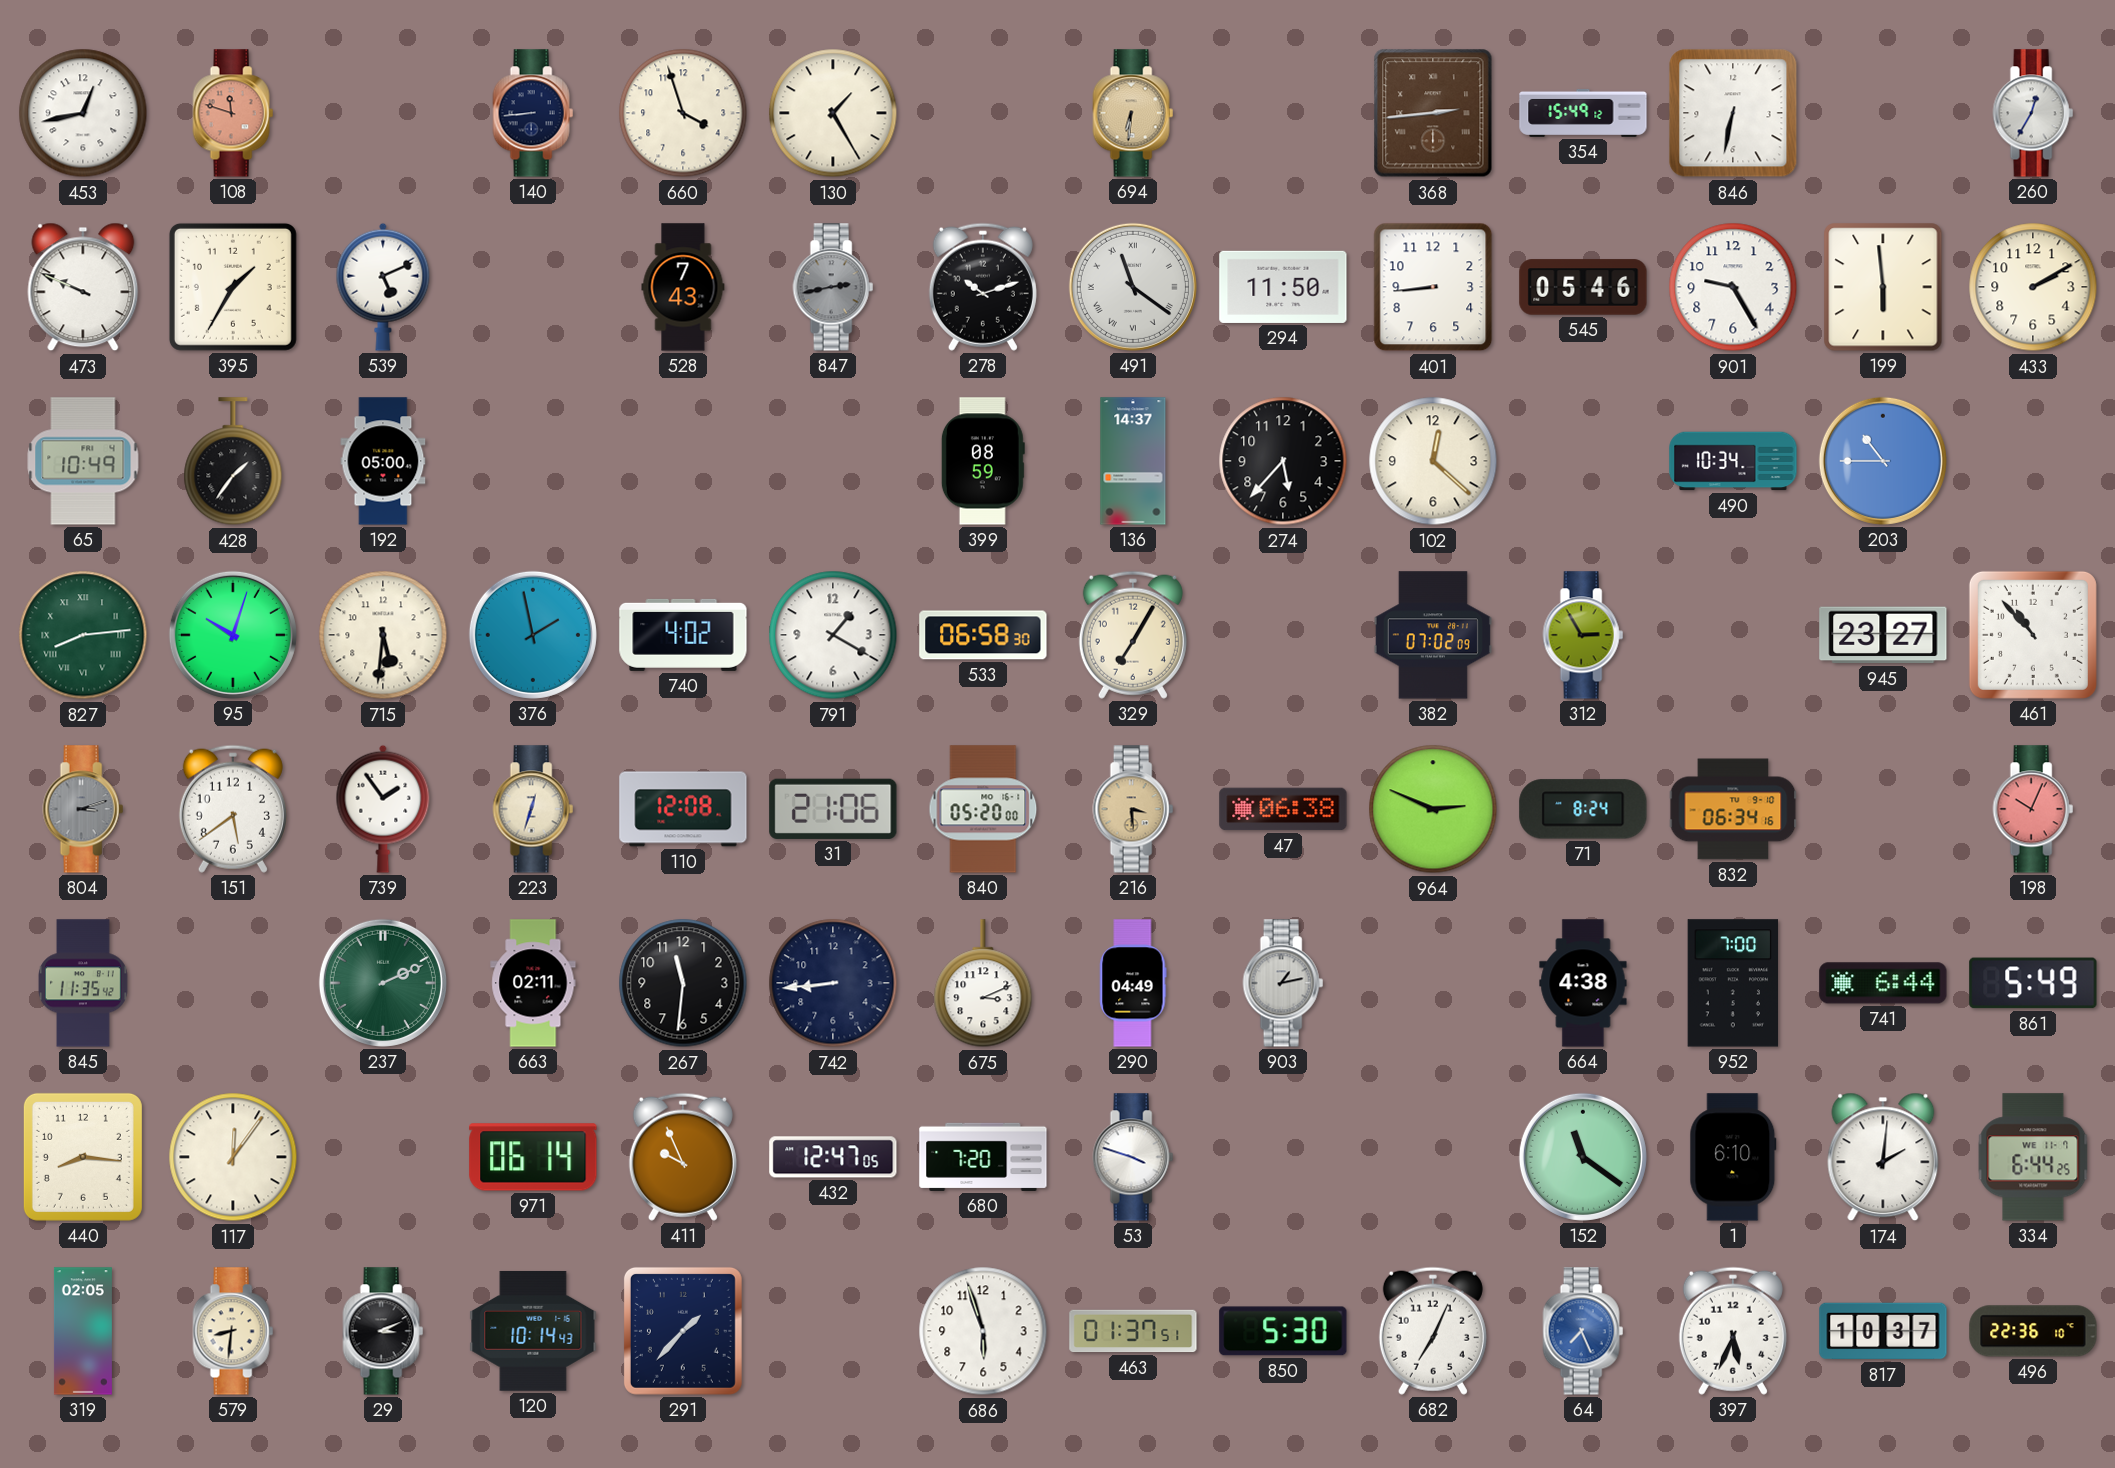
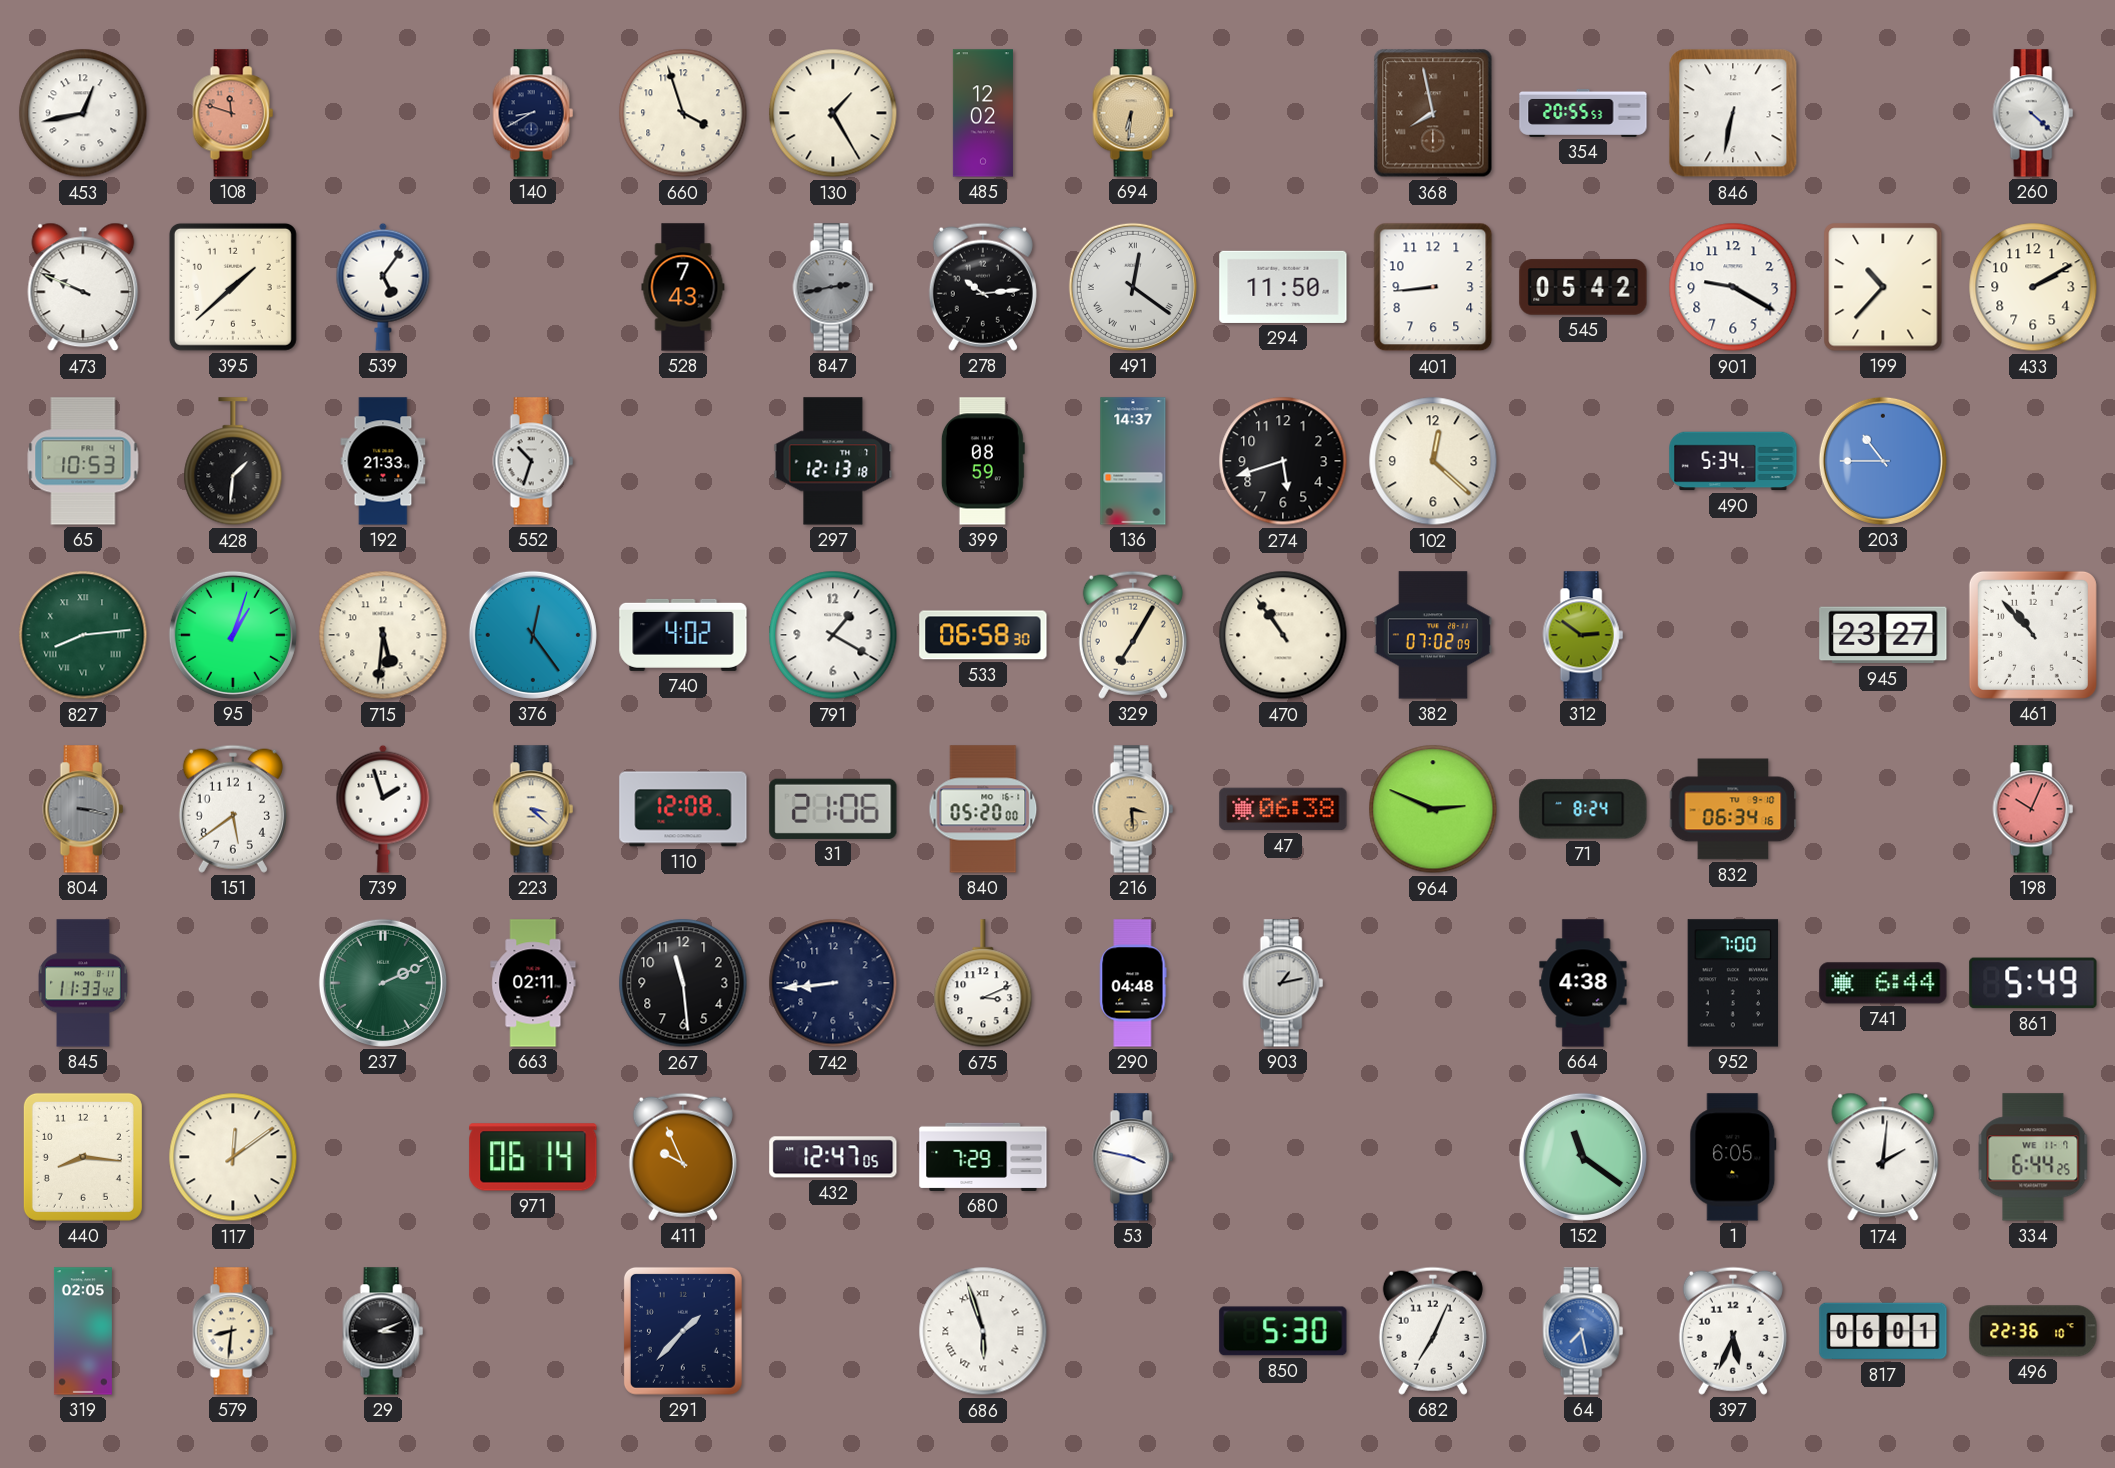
140: 8:44 -> 8:40 (533, 113)
485: none -> 12:02 (983, 113)
368: 2:44 -> 7:58 (1433, 113)
354: 15:49 -> 20:55 (1583, 113)
260: 12:35 -> 4:22 (2033, 113)
395: 1:35 -> 1:38 (233, 287)
539: 5:11 -> 5:06 (383, 287)
278: 10:12 -> 10:14 (983, 287)
491: 11:21 -> 12:21 (1133, 287)
545: 05:46 -> 05:42 (1583, 287)
901: 9:25 -> 9:20 (1733, 287)
199: 5:59 -> 10:37 (1883, 287)
65: 10:49 -> 10:53 (83, 461)
428: 1:36 -> 1:31 (233, 462)
192: 05:00 -> 21:33 (383, 461)
552: none -> 10:33 (533, 461)
297: none -> 12:13 (833, 461)
274: 5:37 -> 5:42 (1283, 461)
490: 10:34 -> 5:34 (1733, 461)
95: 10:03 -> 1:03 (233, 635)
376: 1:58 -> 12:24 (533, 635)
470: none -> 10:54 (1283, 635)
312: 2:55 -> 2:51 (1583, 635)
804: 3:12 -> 3:17 (83, 809)
739: 1:54 -> 1:57 (383, 809)
223: 12:33 -> 3:22 (533, 809)
845: 11:35 -> 11:33 (84, 983)
267: 11:31 -> 11:29 (683, 983)
290: 04:49 -> 04:48 (1133, 983)
117: 12:06 -> 12:09 (233, 1157)
680: 7:20 -> 7:29 (983, 1157)
53: 3:48 -> 3:47 (1133, 1157)
1: 6:10 -> 6:05 (1733, 1157)
120: 10:14 -> none (533, 1331)
686 numerals: Arabic -> Roman (983, 1331)
463: 01:37 -> none (1133, 1331)
64: 7:26 -> 7:28 (1583, 1331)
817: 10:37 -> 06:01 (1883, 1331)
